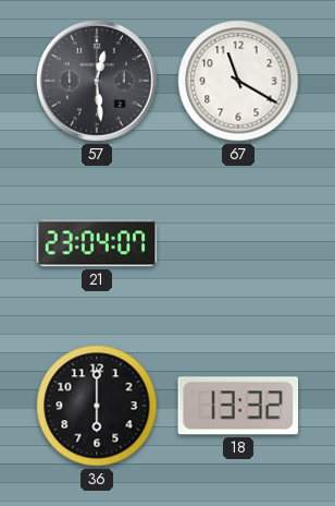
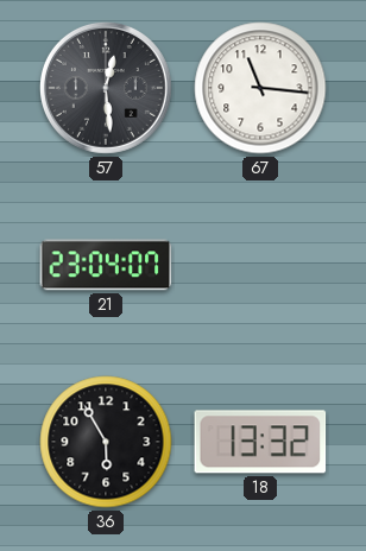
67: 11:20 -> 11:16 (260, 88)
36: 6:00 -> 5:55 (106, 442)
